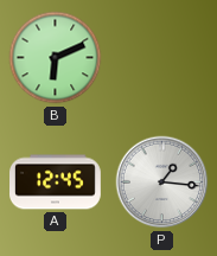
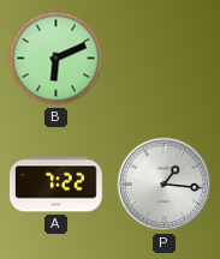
A: 12:45 -> 7:22 (57, 185)
